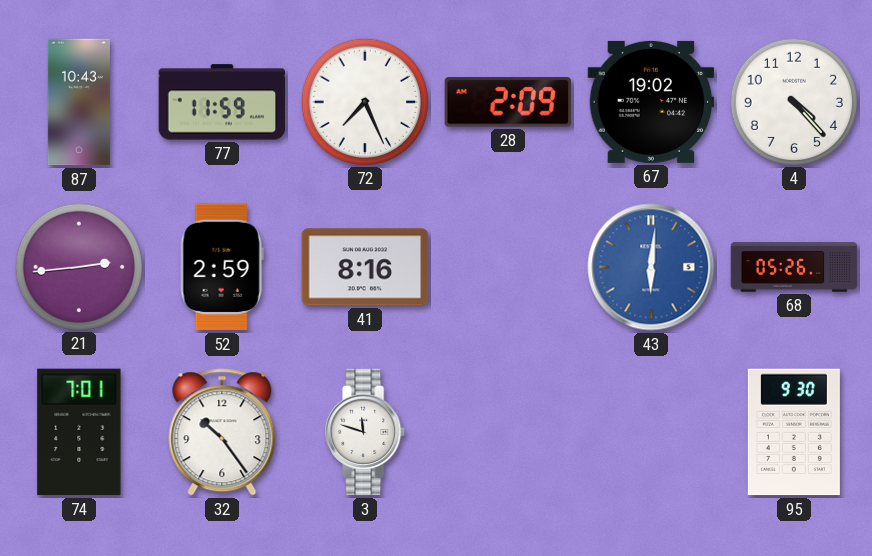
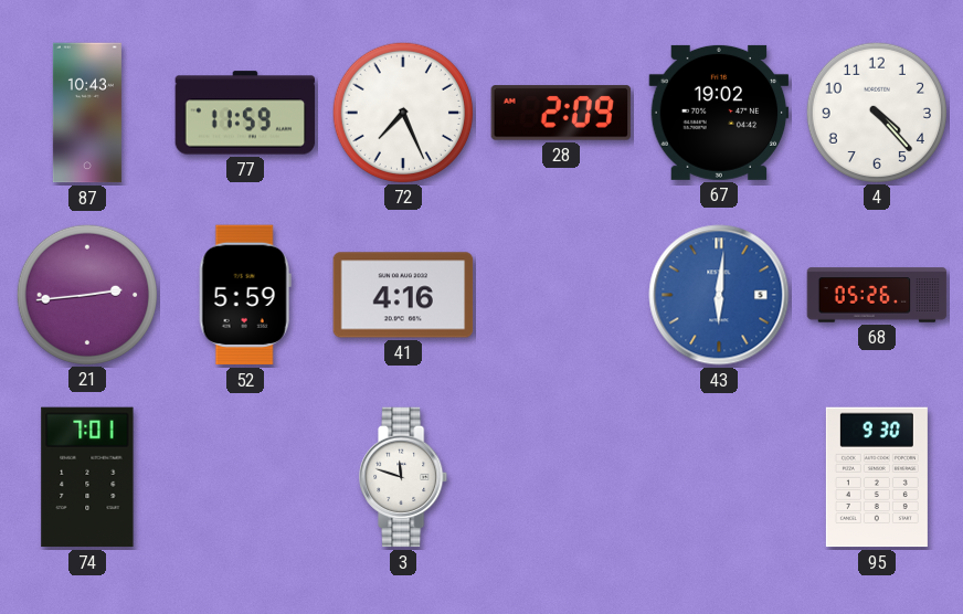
52: 2:59 -> 5:59 (245, 295)
41: 8:16 -> 4:16 (403, 295)
32: 10:24 -> none (222, 432)
